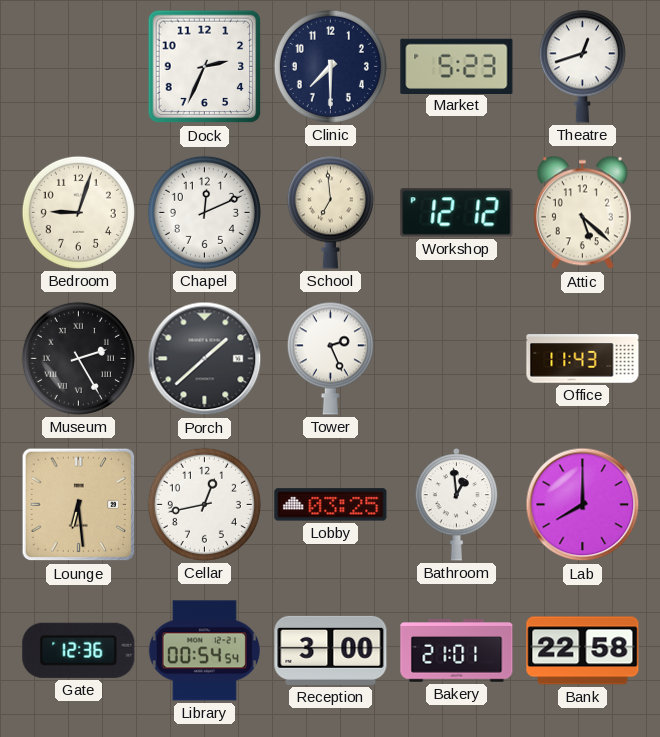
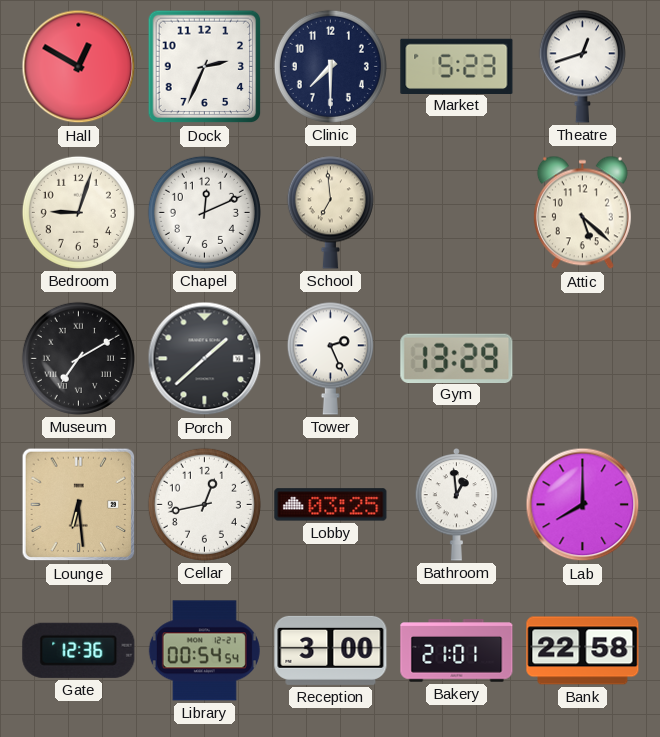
Hall: none -> 12:50 (79, 67)
Workshop: 12:12 -> none (457, 213)
Museum: 2:25 -> 7:10 (78, 358)
Gym: none -> 13:29 (457, 358)
Office: 11:43 -> none (583, 359)
